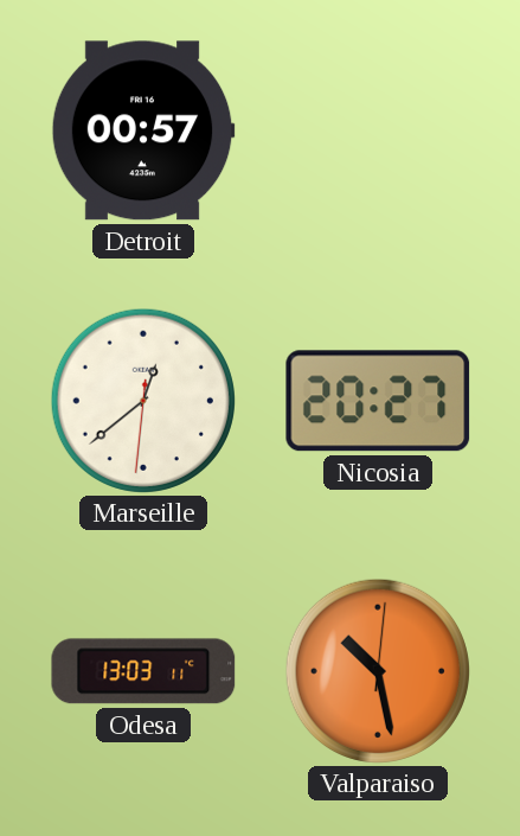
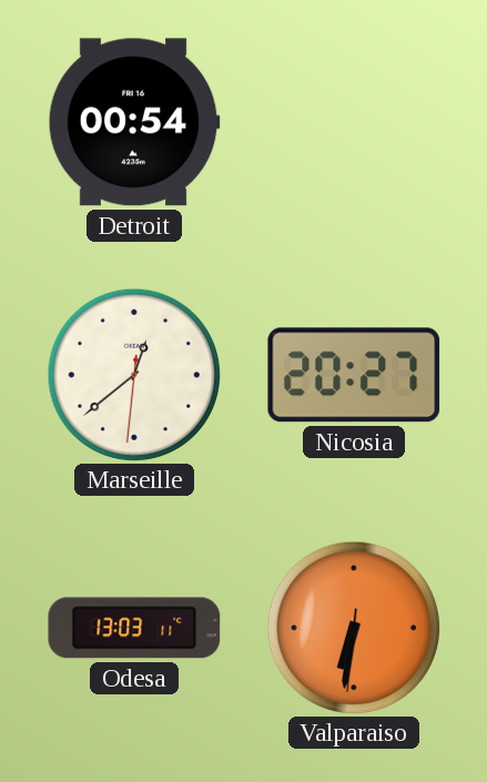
Detroit: 00:57 -> 00:54 (134, 122)
Valparaiso: 10:28 -> 6:31 (353, 627)
